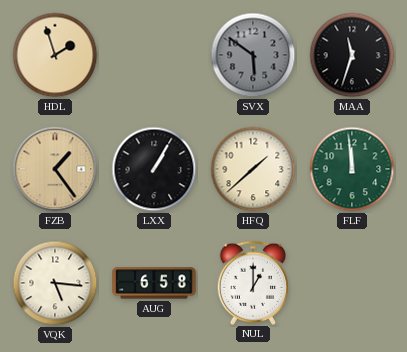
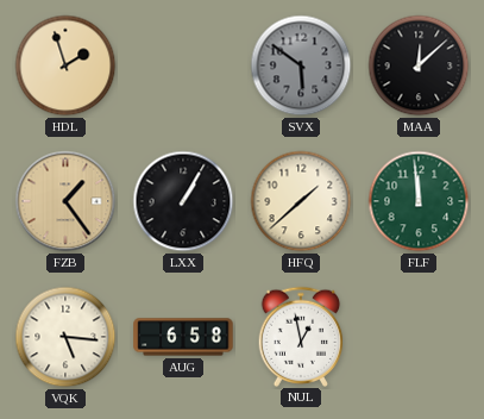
MAA: 11:33 -> 12:08 (419, 65)
NUL: 1:00 -> 12:58 (301, 336)
